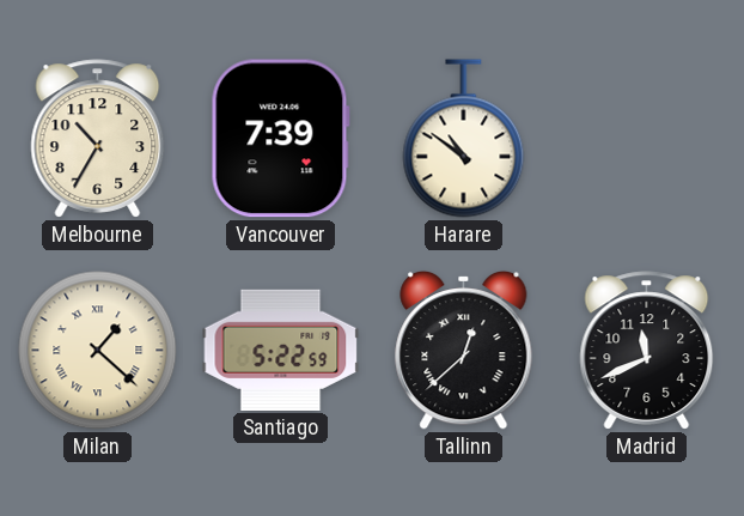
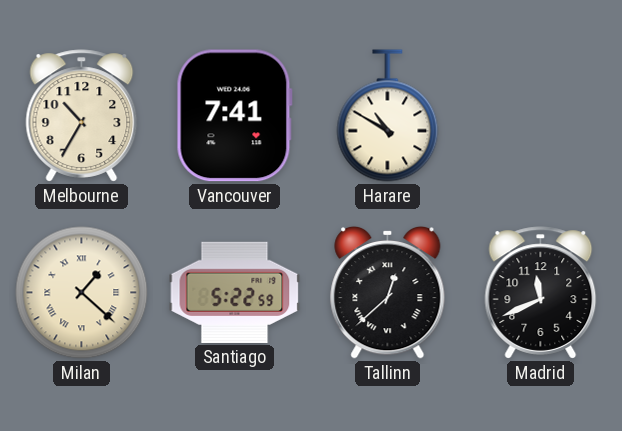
Vancouver: 7:39 -> 7:41 (234, 116)
Harare: 10:51 -> 10:50 (388, 116)
